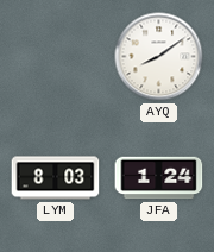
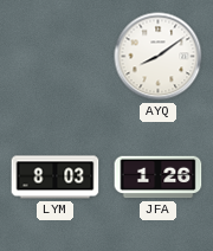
JFA: 1:24 -> 1:26 (159, 178)
